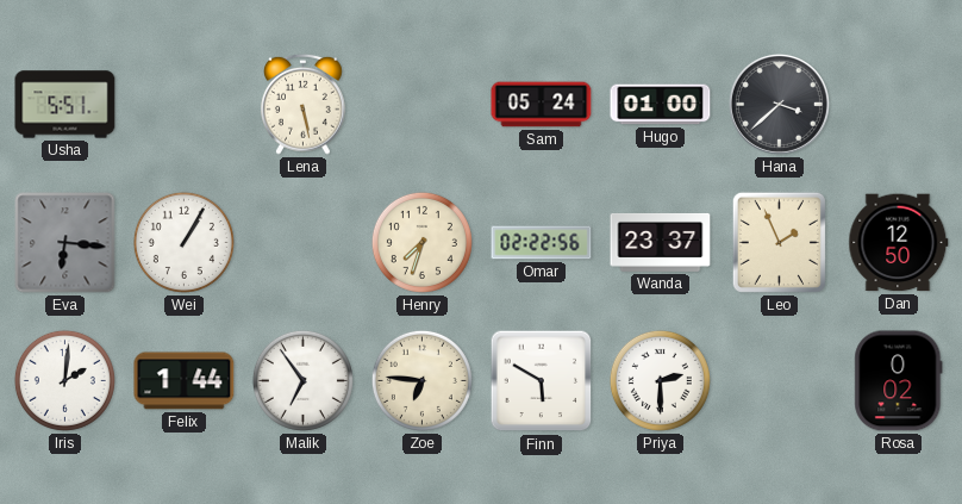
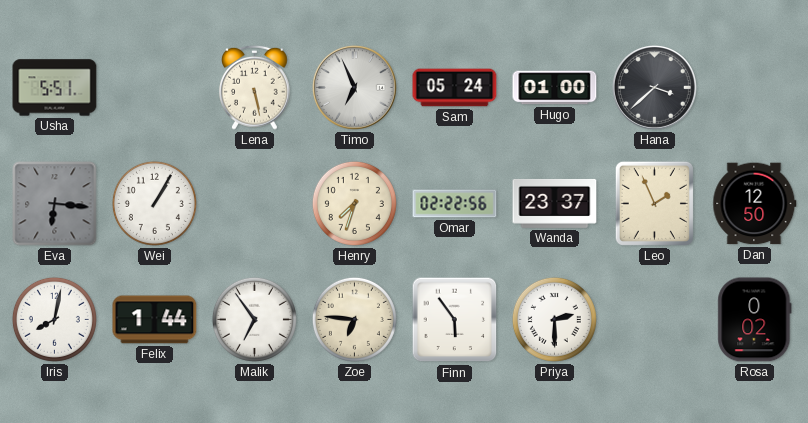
Timo: none -> 6:56 (354, 87)
Iris: 2:01 -> 8:02 (54, 319)
Finn: 5:50 -> 5:54 (455, 320)
